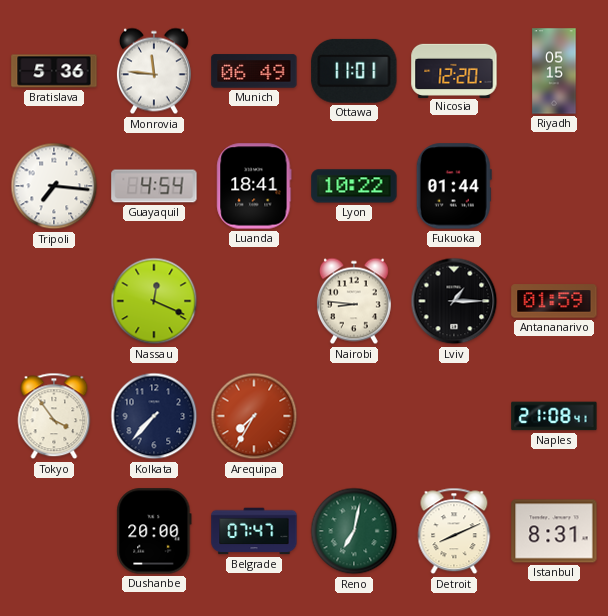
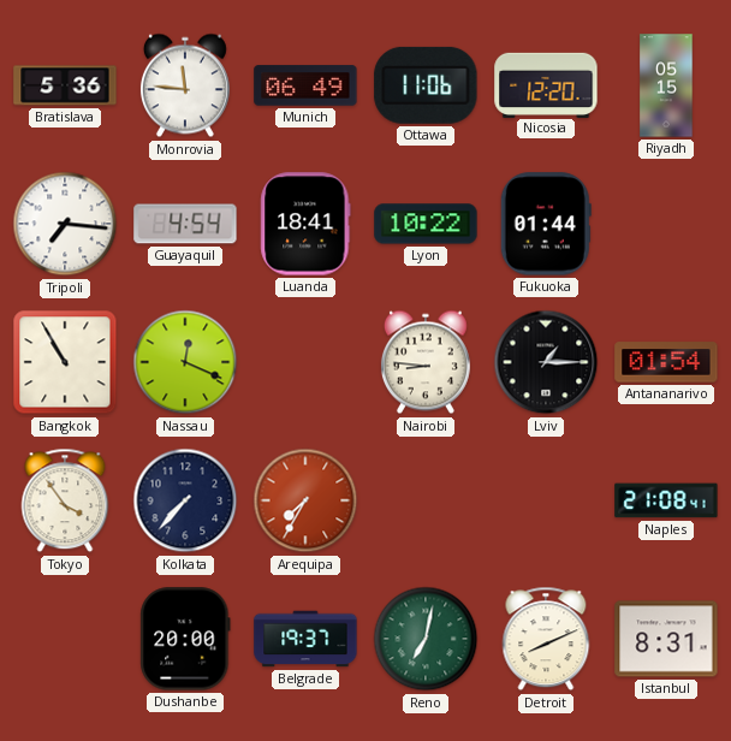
Ottawa: 11:01 -> 11:06 (426, 85)
Bangkok: none -> 10:55 (65, 362)
Antananarivo: 01:59 -> 01:54 (666, 362)
Belgrade: 07:47 -> 19:37 (305, 639)
